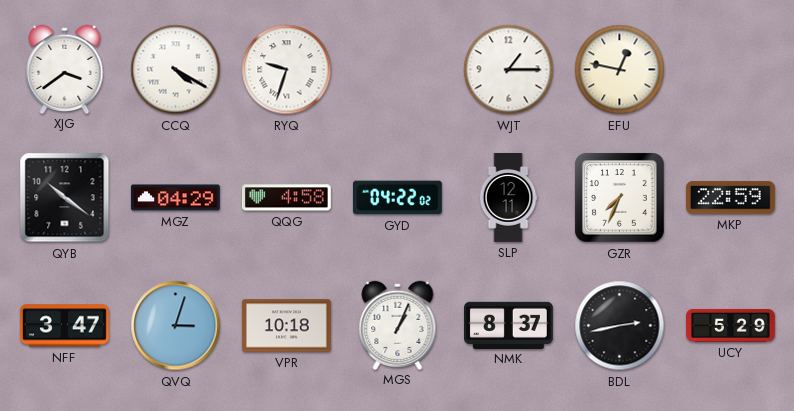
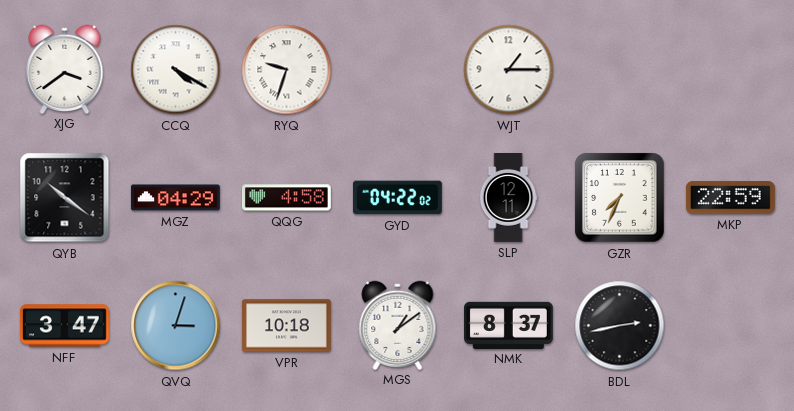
EFU: 12:47 -> none (620, 70)
MGS: 1:04 -> 1:09 (398, 325)
UCY: 5:29 -> none (731, 325)
